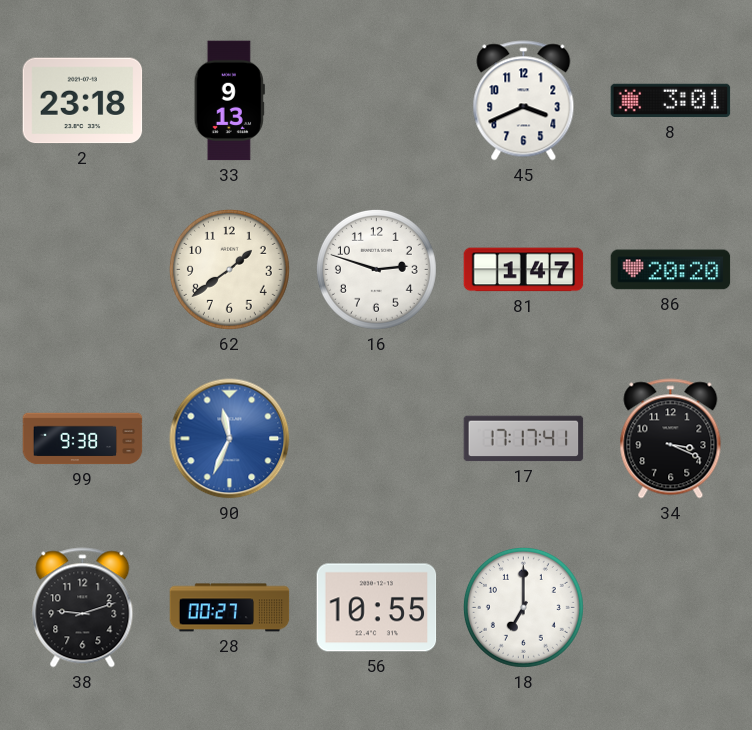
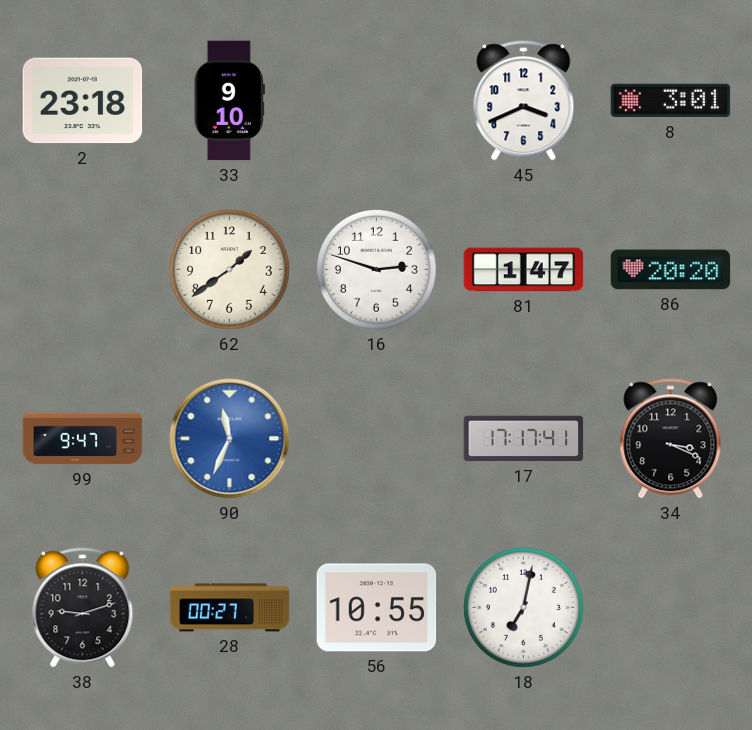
33: 9:13 -> 9:10 (229, 101)
99: 9:38 -> 9:47 (83, 439)
18: 7:00 -> 7:02 (523, 607)
